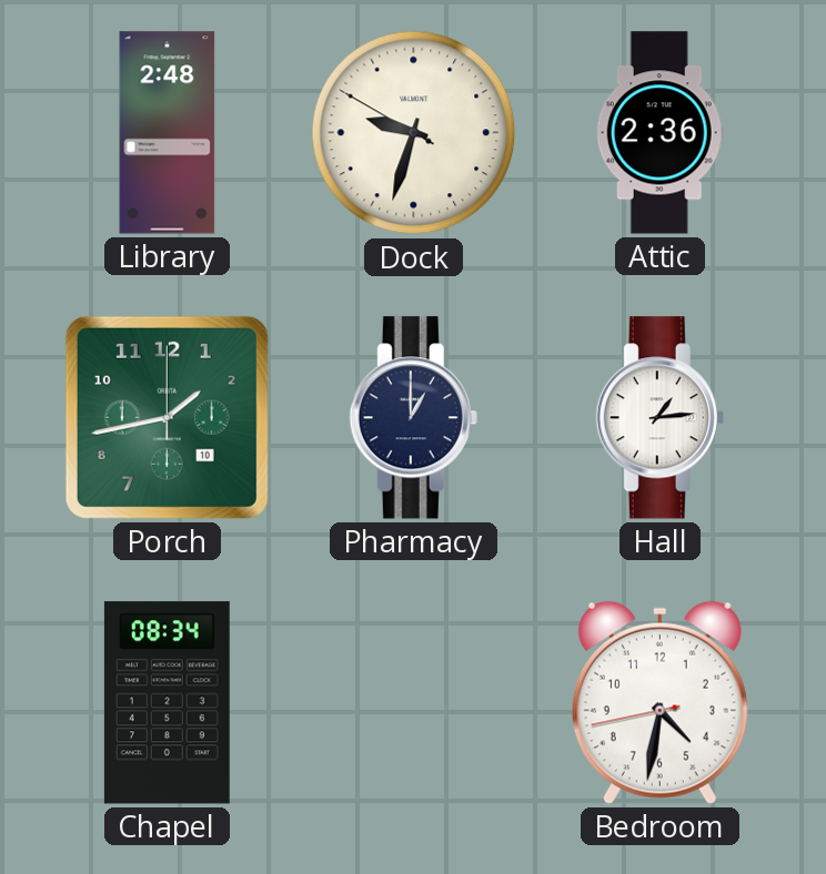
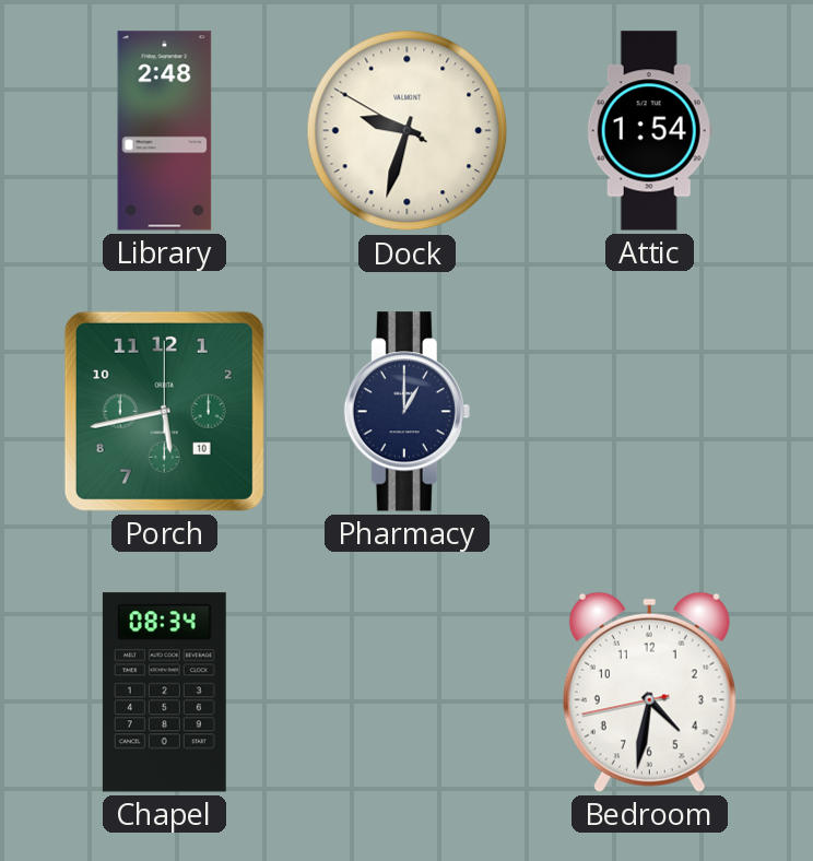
Attic: 2:36 -> 1:54 (649, 131)
Porch: 1:43 -> 5:43 (164, 411)
Hall: 1:14 -> none (659, 418)
